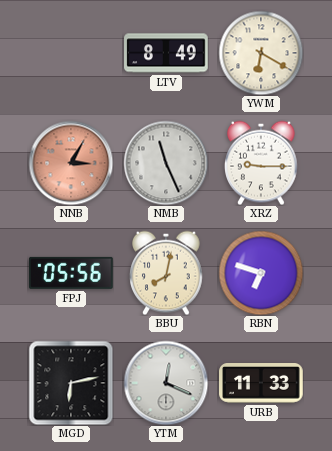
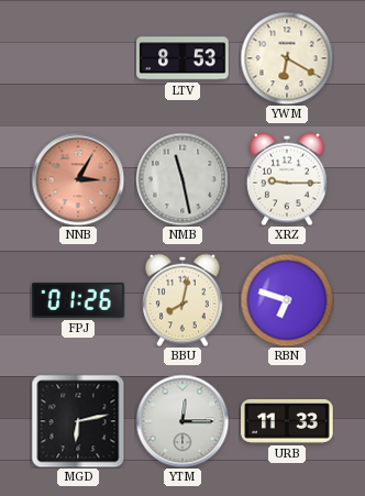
LTV: 8:49 -> 8:53 (182, 58)
NMB: 11:26 -> 11:28 (182, 179)
FPJ: 05:56 -> 01:26 (79, 300)
YTM: 12:19 -> 12:15 (182, 421)
